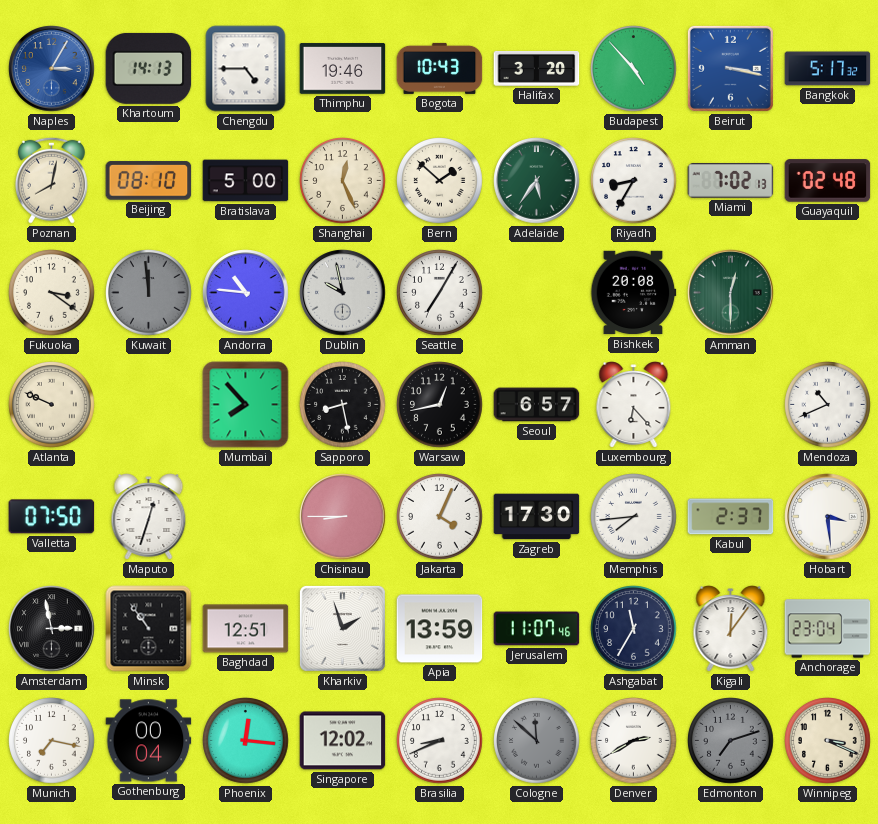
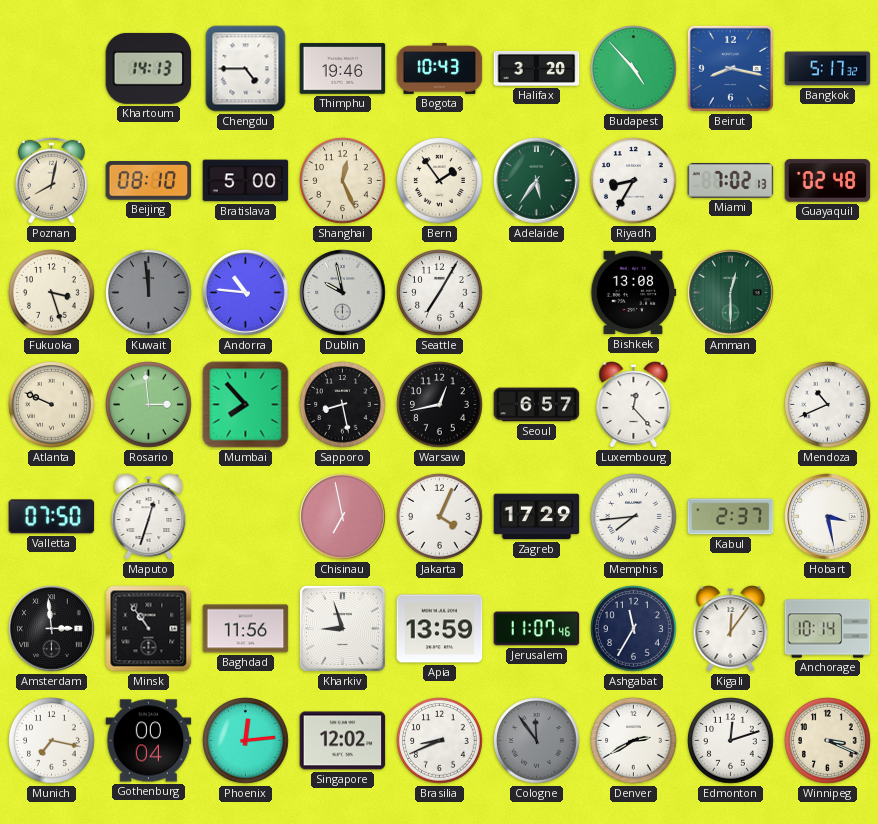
Naples: 3:05 -> none (52, 69)
Beirut: 3:17 -> 8:17 (730, 68)
Bern: 1:52 -> 1:54 (440, 181)
Fukuoka: 3:21 -> 3:27 (52, 293)
Bishkek: 20:08 -> 13:08 (633, 293)
Rosario: none -> 2:59 (149, 405)
Luxembourg: 6:23 -> 12:23 (634, 405)
Chisinau: 8:45 -> 6:58 (343, 517)
Zagreb: 17:30 -> 17:29 (537, 517)
Hobart: 3:29 -> 3:28 (828, 517)
Amsterdam: 2:58 -> 2:59 (52, 629)
Baghdad: 12:51 -> 11:56 (246, 629)
Kharkiv: 1:57 -> 8:57 (342, 628)
Anchorage: 23:04 -> 10:14 (828, 629)
Phoenix: 12:16 -> 12:14 (246, 741)
Cologne: 11:52 -> 11:54 (537, 741)
Edmonton: 7:12 -> 12:12 (731, 741)
Edmonton dial: grey -> white (731, 741)
